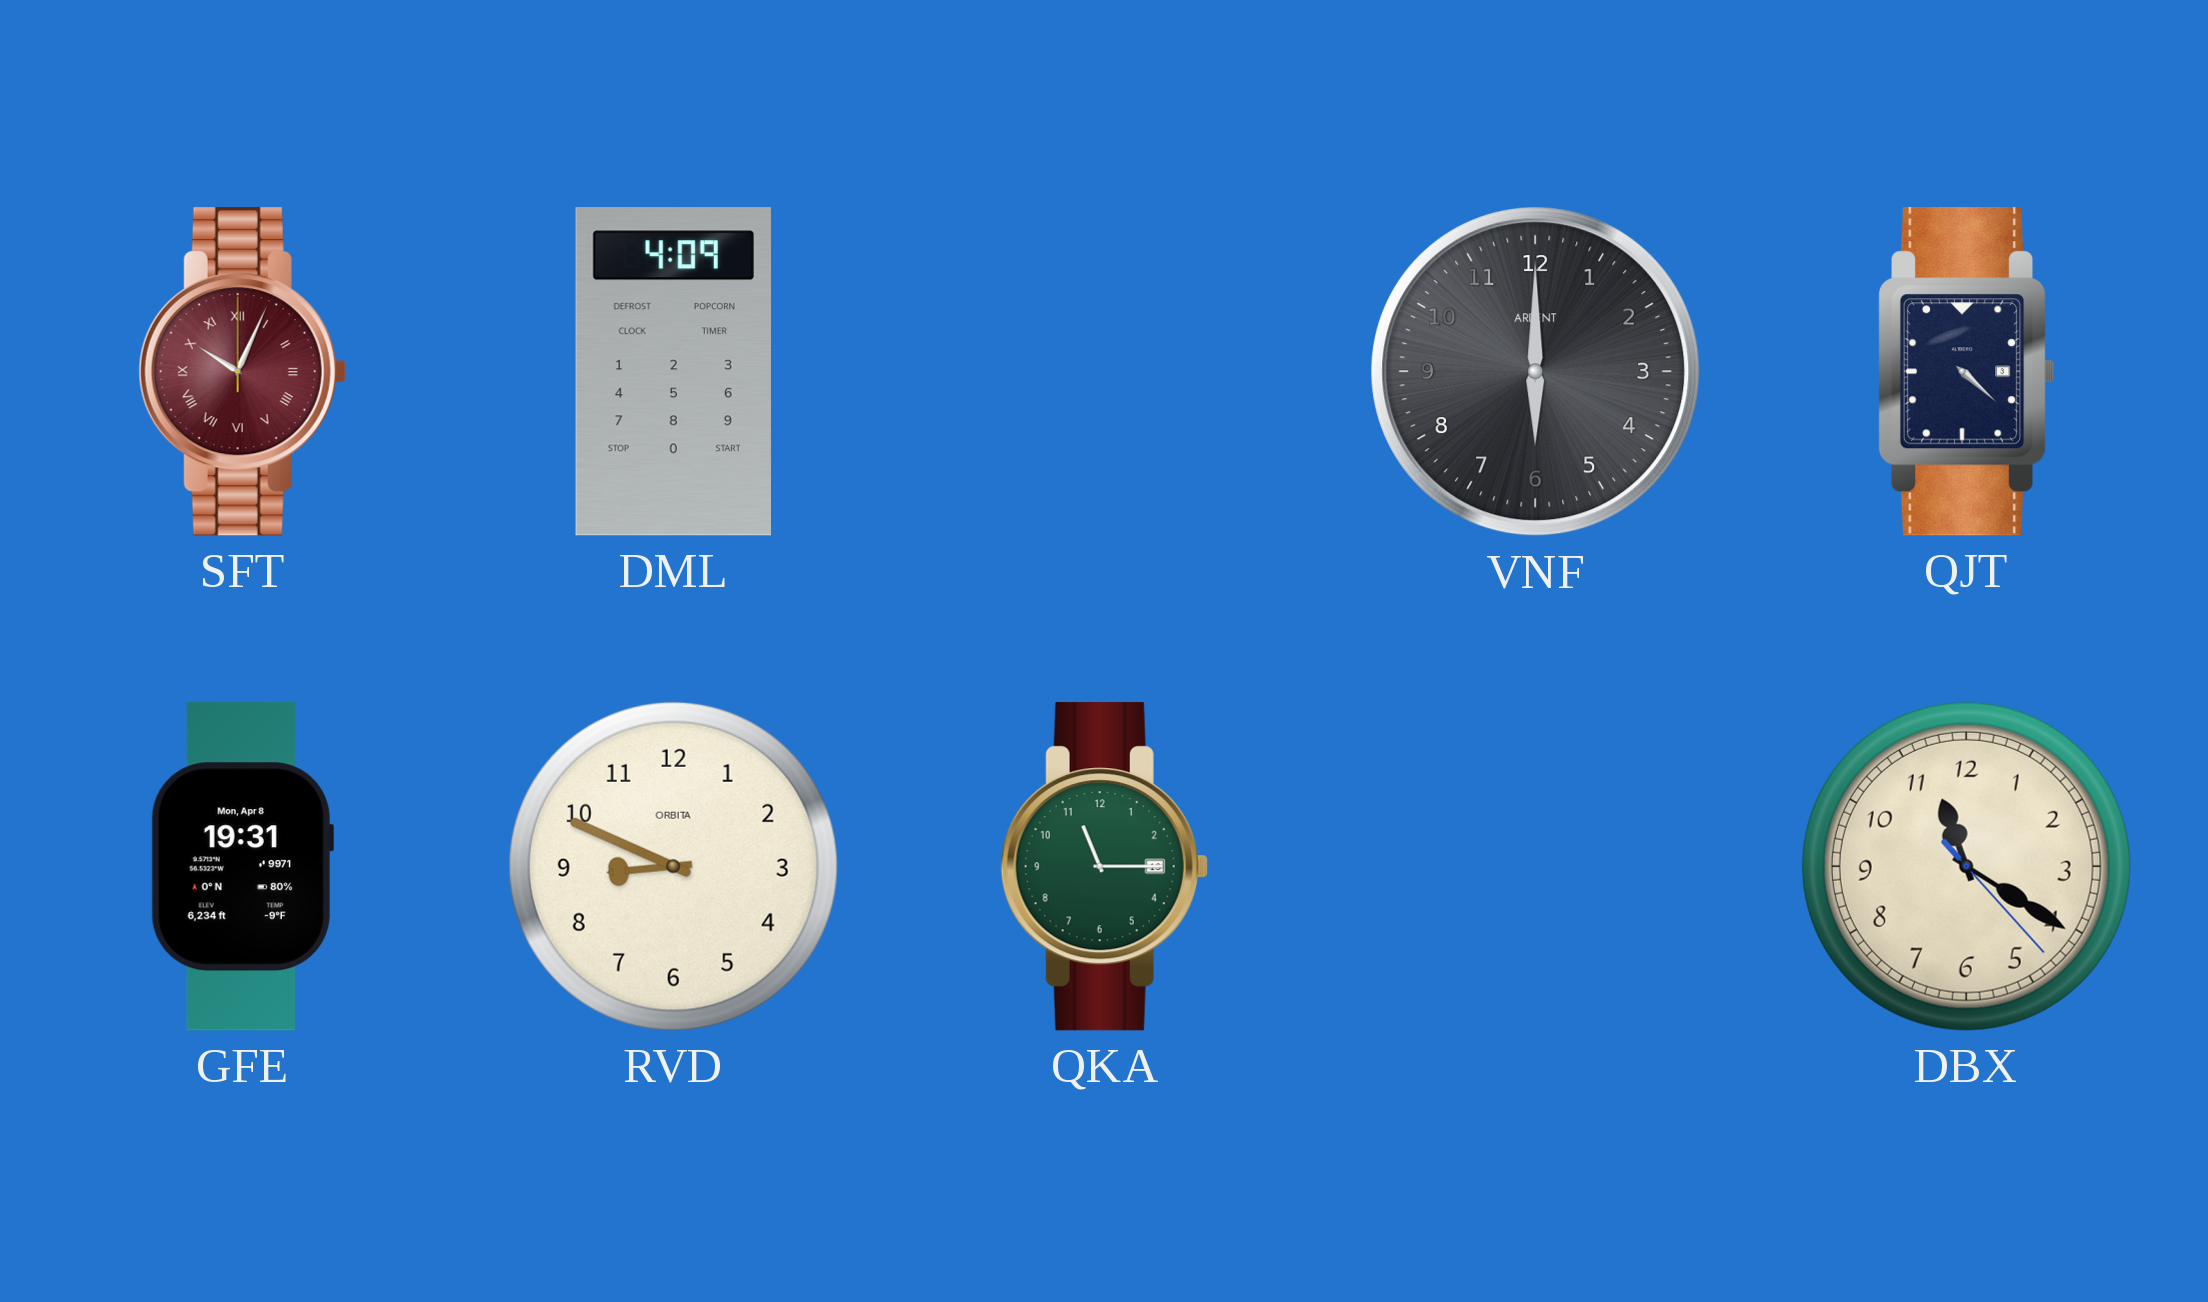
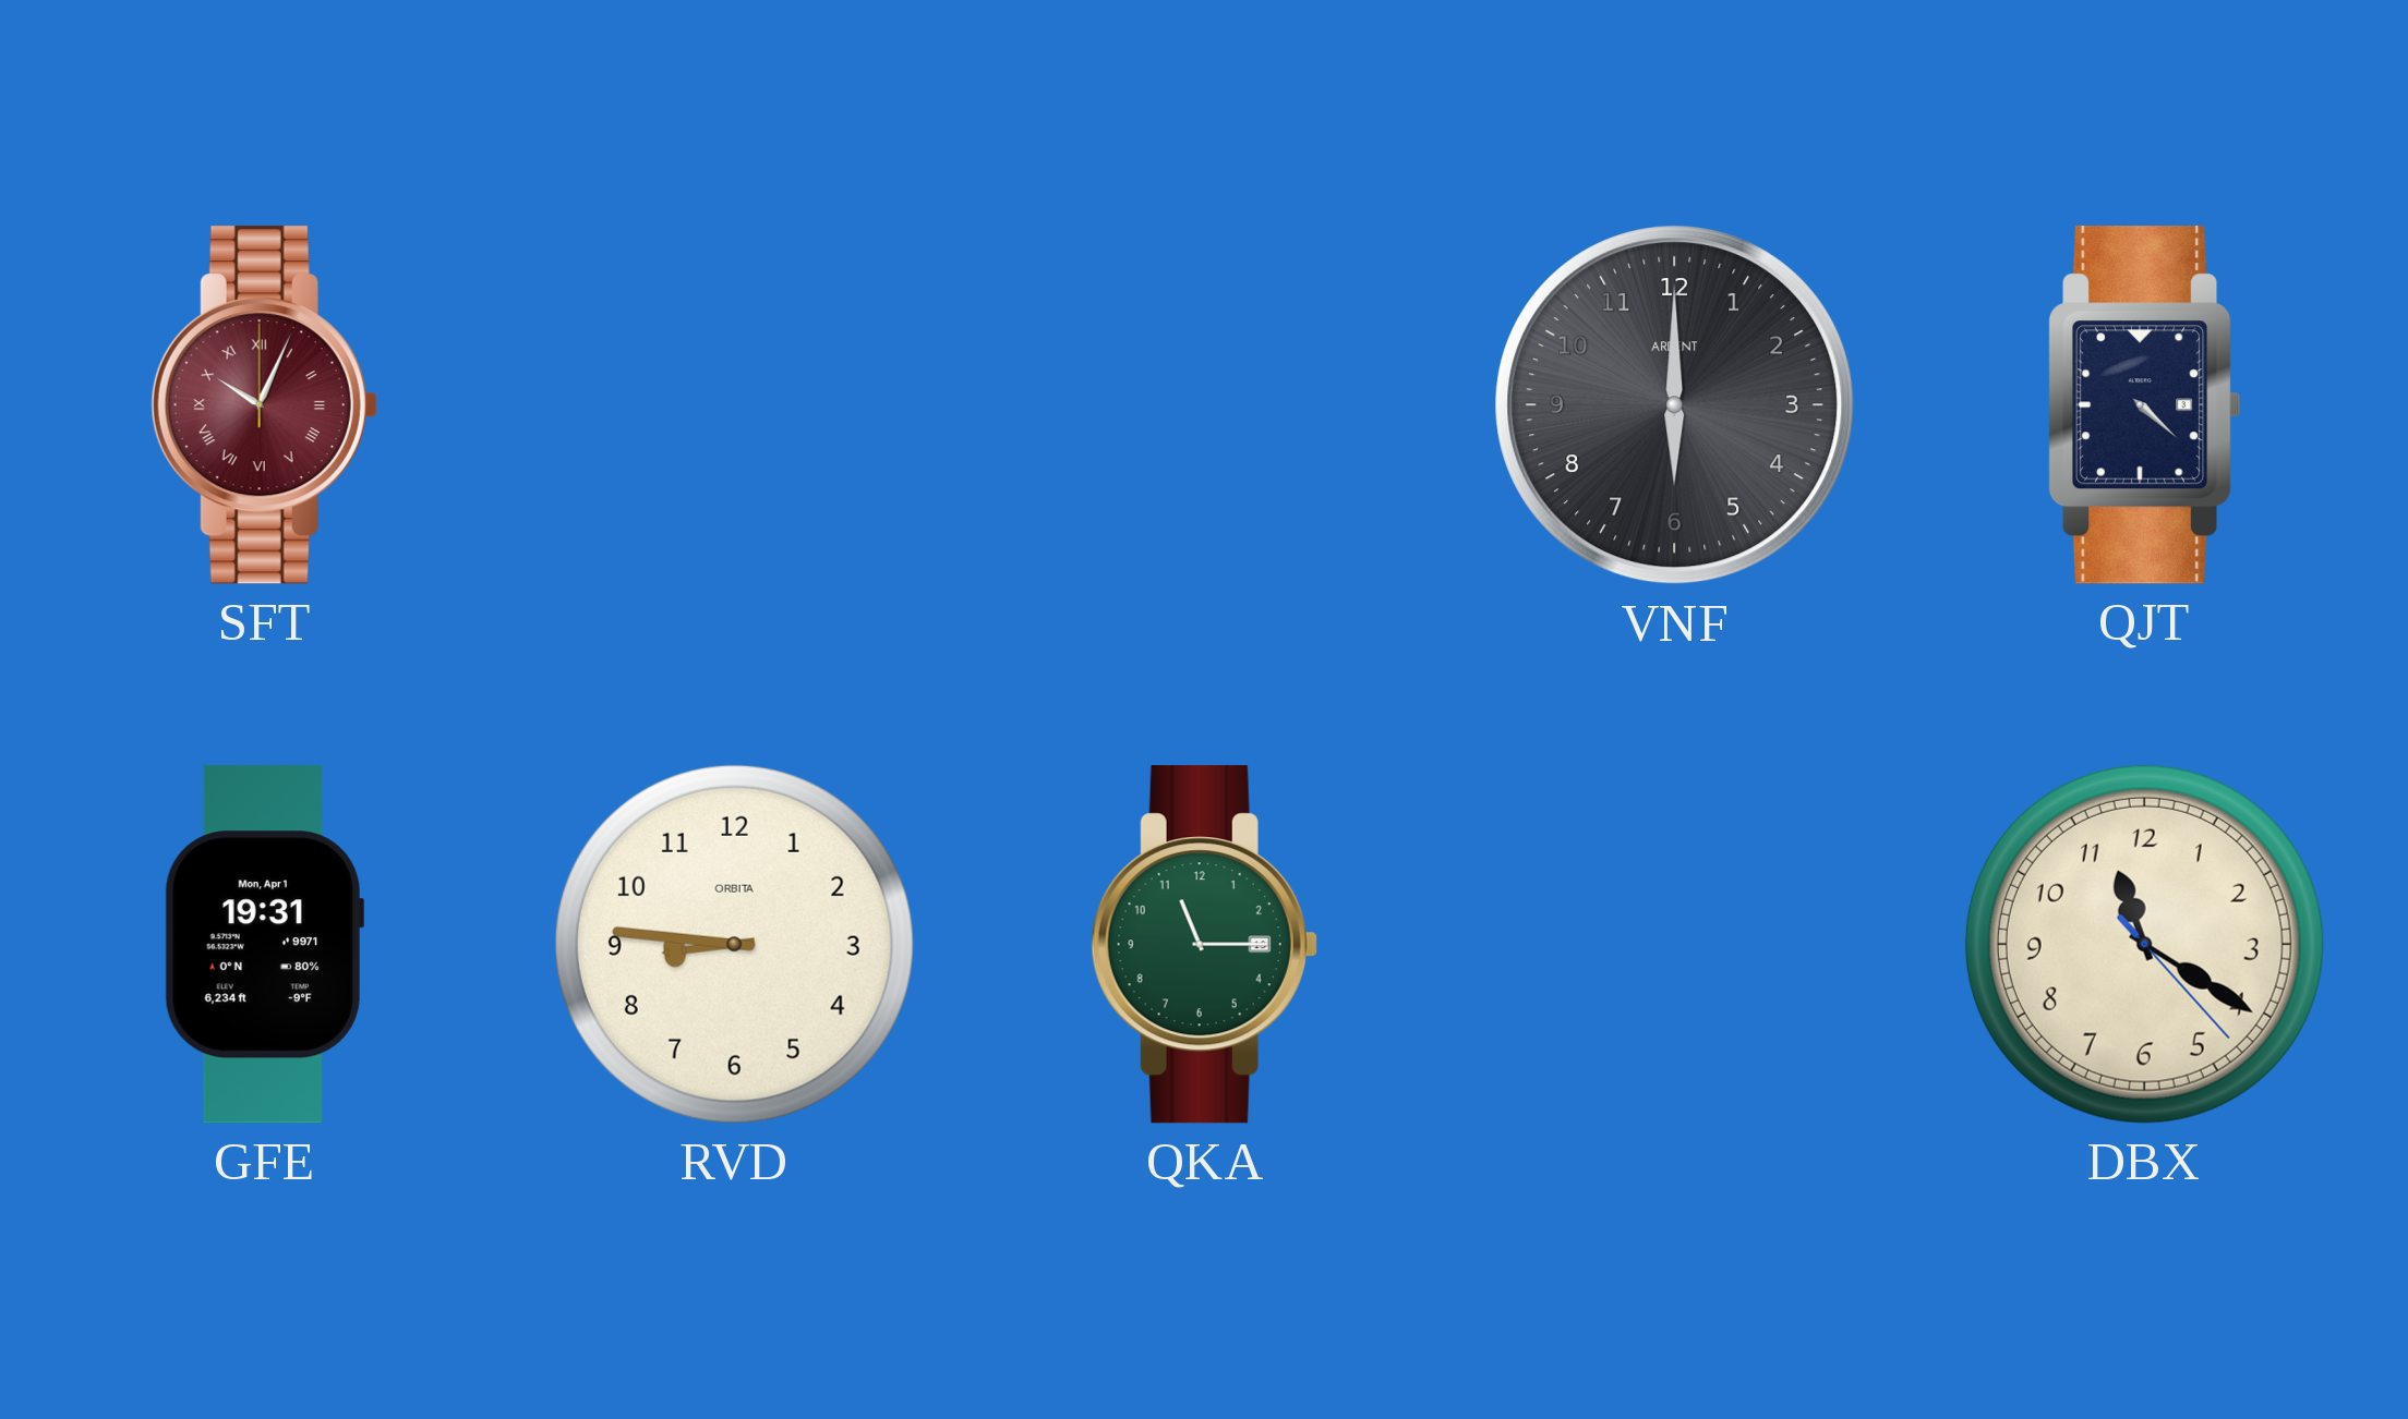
DML: 4:09 -> none (673, 372)
GFE date: Mon, Apr 8 -> Mon, Apr 1 (264, 945)
RVD: 8:49 -> 8:46 (734, 944)
